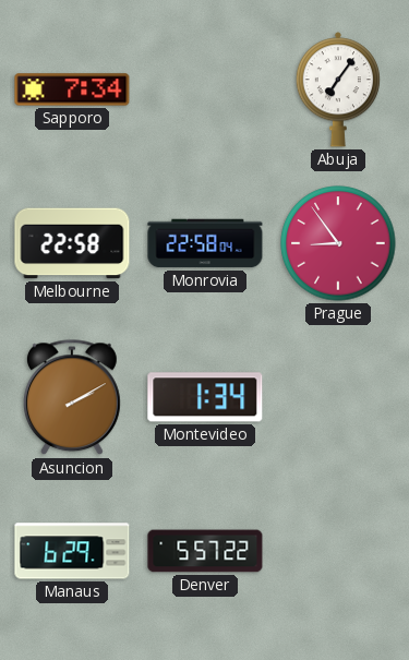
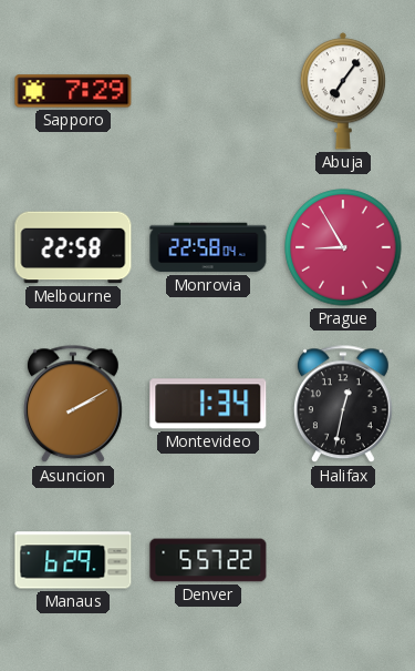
Sapporo: 7:34 -> 7:29 (73, 91)
Prague: 8:54 -> 8:55 (343, 247)
Halifax: none -> 12:32 (343, 405)
